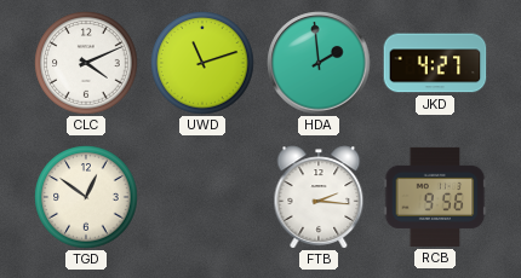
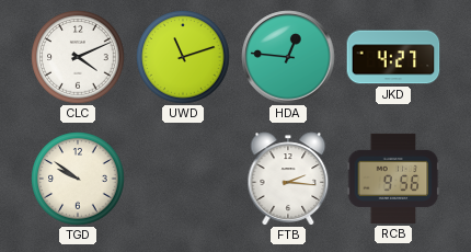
HDA: 1:59 -> 12:46 (288, 57)
TGD: 12:51 -> 9:51 (78, 179)
